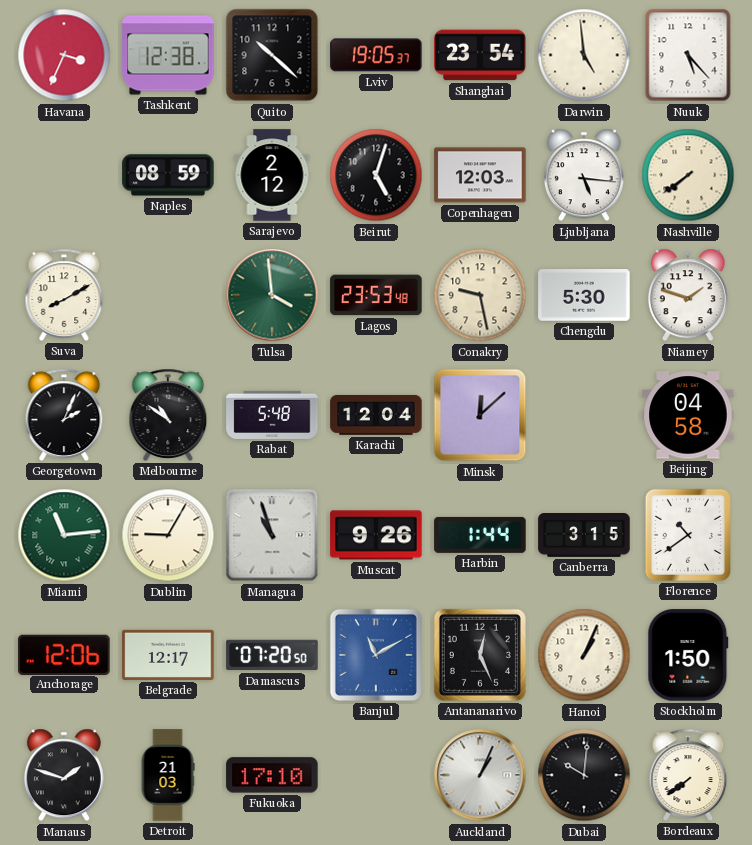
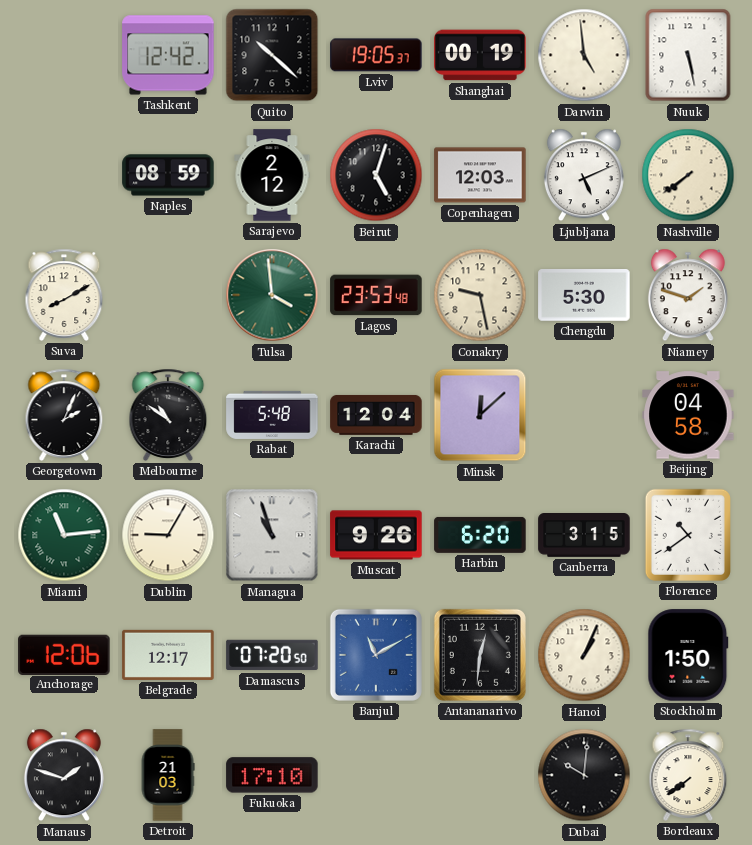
Havana: 3:34 -> none (64, 55)
Tashkent: 12:38 -> 12:42 (168, 55)
Shanghai: 23:54 -> 00:19 (480, 55)
Nuuk: 5:23 -> 5:28 (688, 55)
Ljubljana: 5:16 -> 5:11 (584, 175)
Harbin: 1:44 -> 6:20 (480, 535)
Antananarivo: 12:26 -> 12:31 (480, 655)
Auckland: 1:04 -> none (480, 775)
